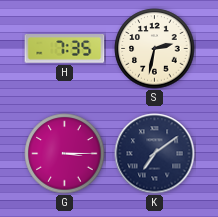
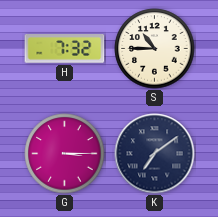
H: 7:35 -> 7:32 (65, 49)
S: 2:32 -> 10:45 (155, 49)
